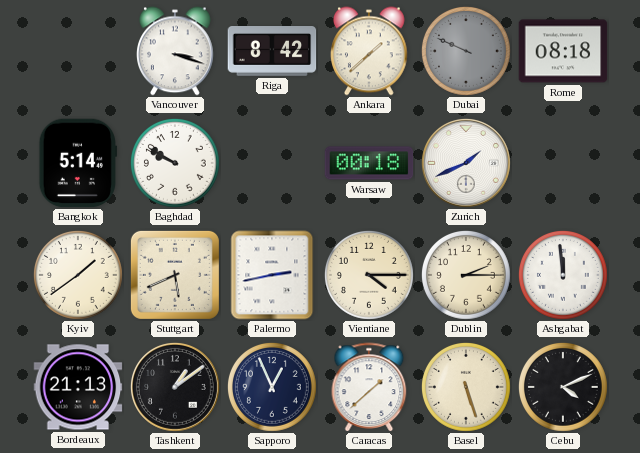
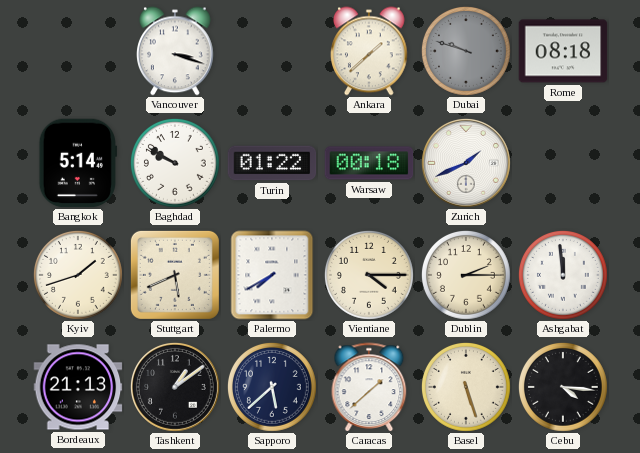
Riga: 8:42 -> none (272, 52)
Dubai: 9:49 -> 9:48 (466, 51)
Turin: none -> 01:22 (272, 163)
Kyiv: 1:39 -> 1:42 (78, 275)
Palermo: 2:43 -> 7:40 (272, 275)
Sapporo: 12:56 -> 5:38 (272, 387)
Cebu: 4:11 -> 4:16 (563, 387)
